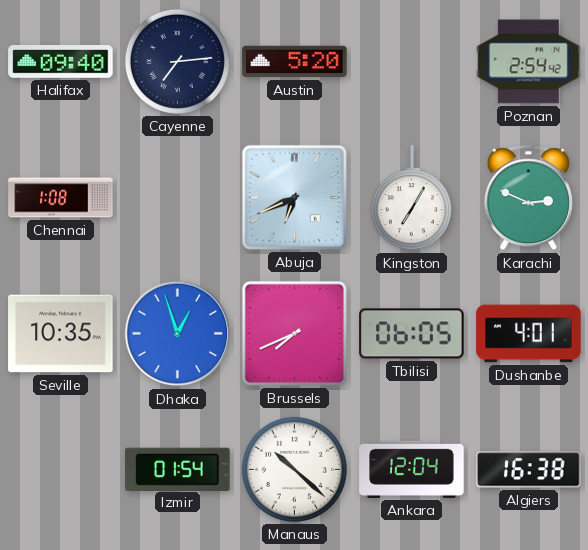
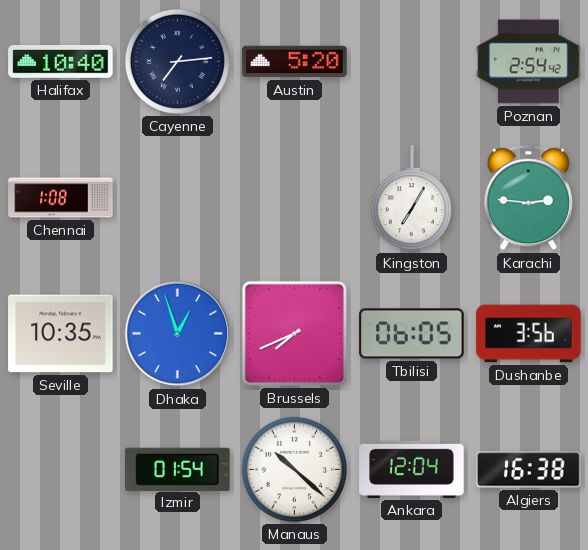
Halifax: 09:40 -> 10:40 (61, 62)
Abuja: 6:41 -> none (294, 197)
Karachi: 2:49 -> 2:46 (528, 198)
Dushanbe: 4:01 -> 3:56 (529, 334)
